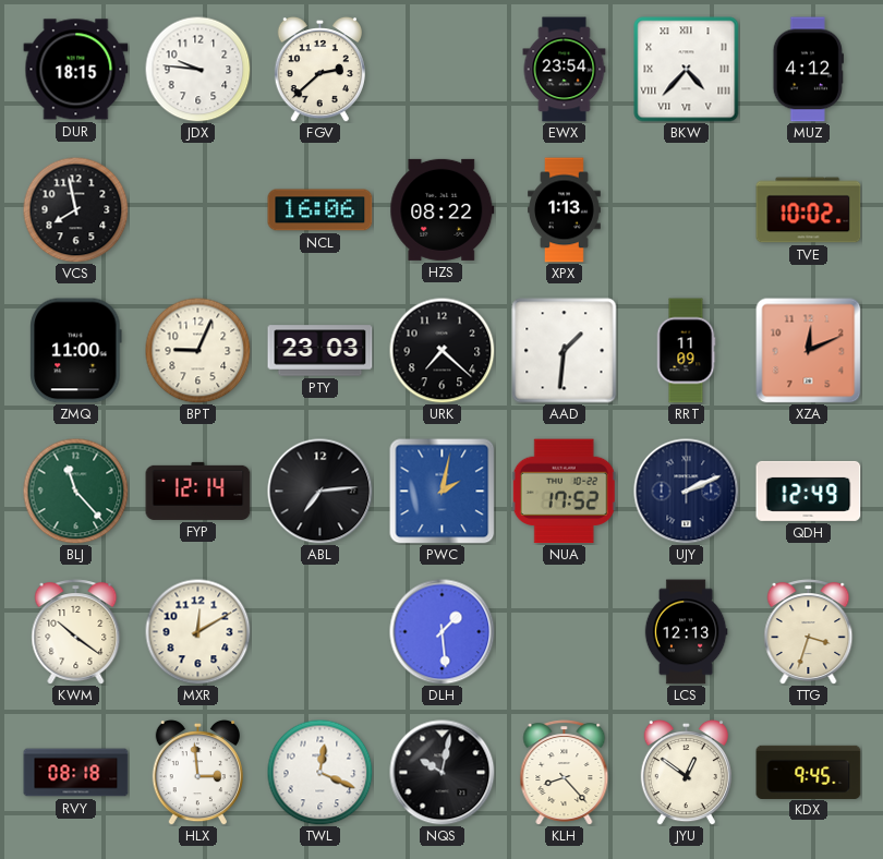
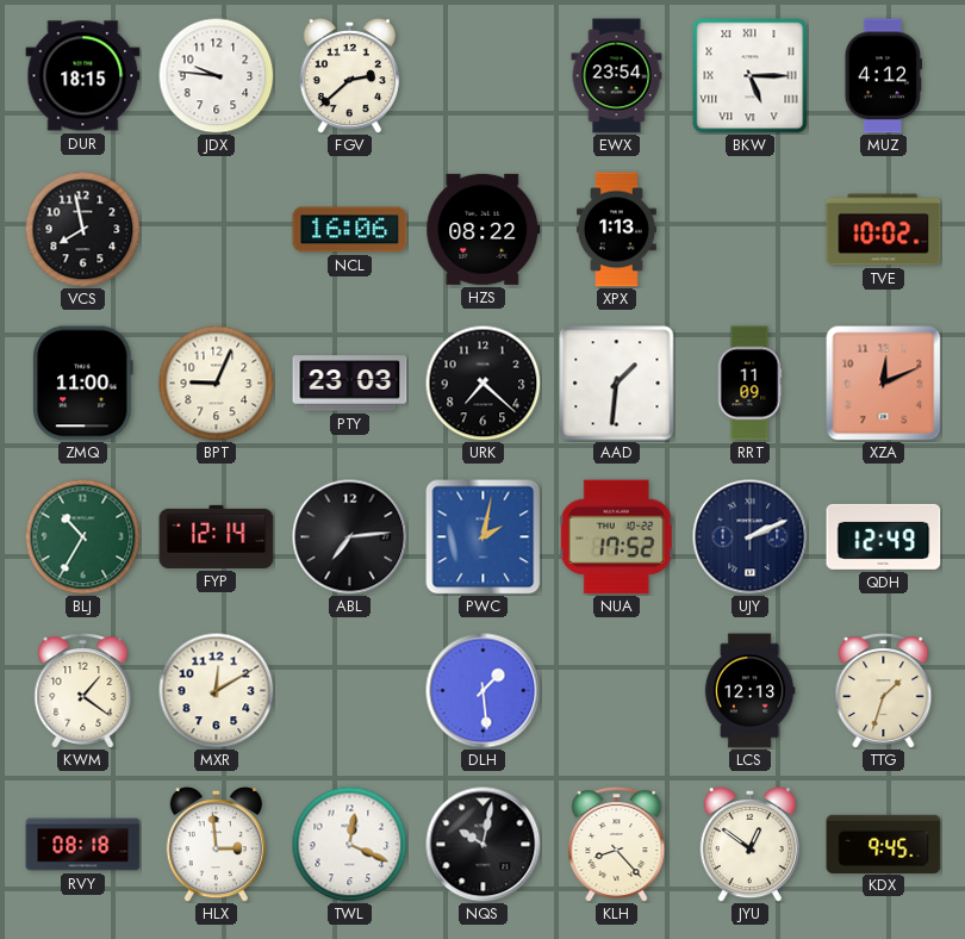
BKW: 4:37 -> 5:15 (751, 76)
BLJ: 11:23 -> 10:35 (82, 536)
KWM: 10:21 -> 1:21 (83, 691)
TTG: 3:33 -> 1:33 (884, 691)
